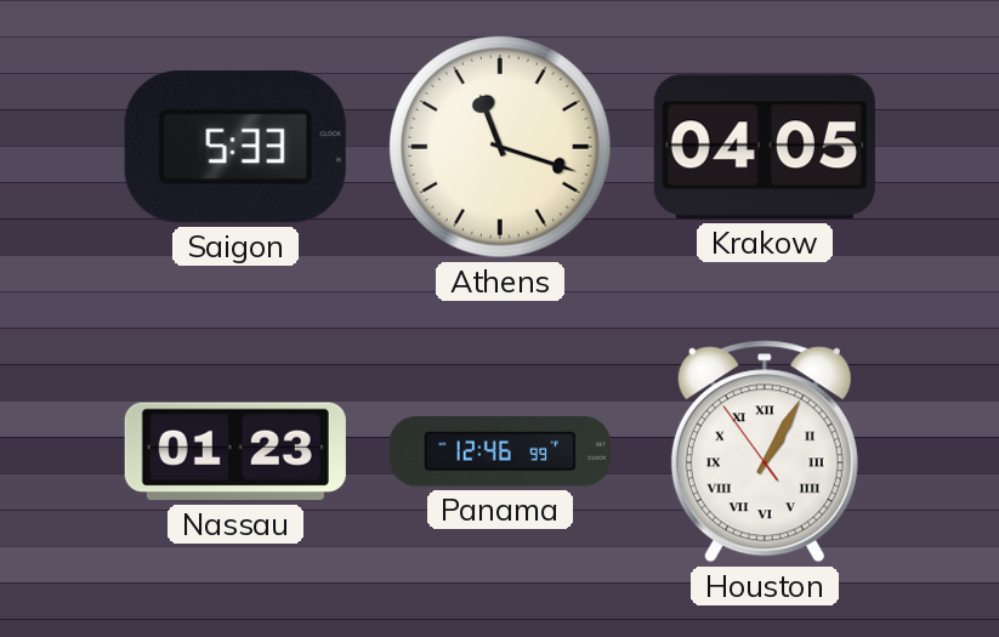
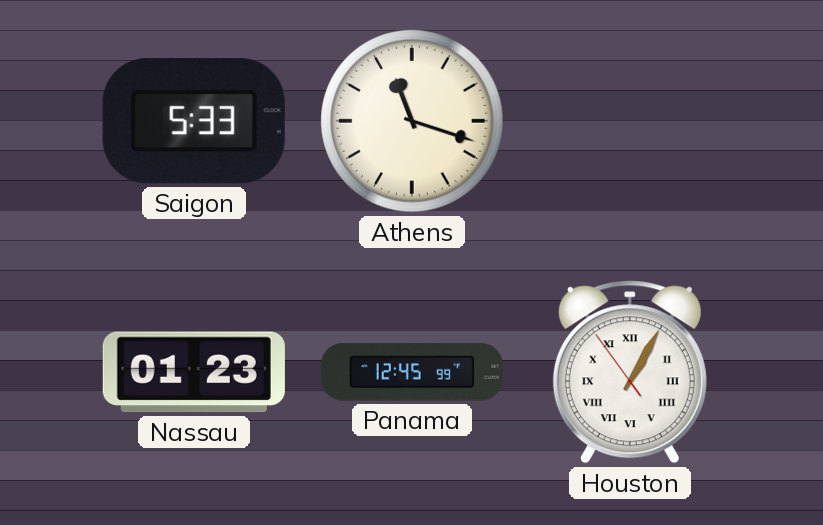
Krakow: 04:05 -> none (765, 147)
Panama: 12:46 -> 12:45 (412, 372)
